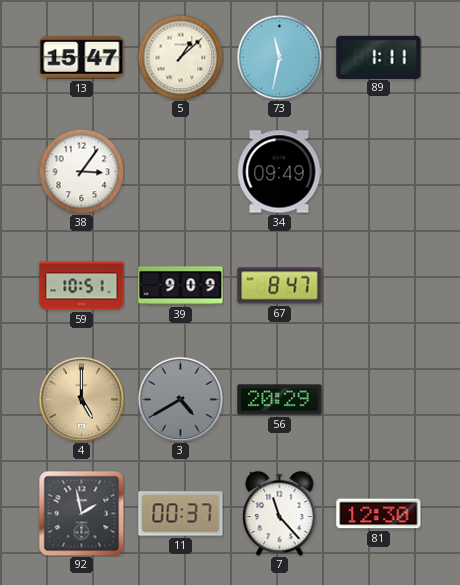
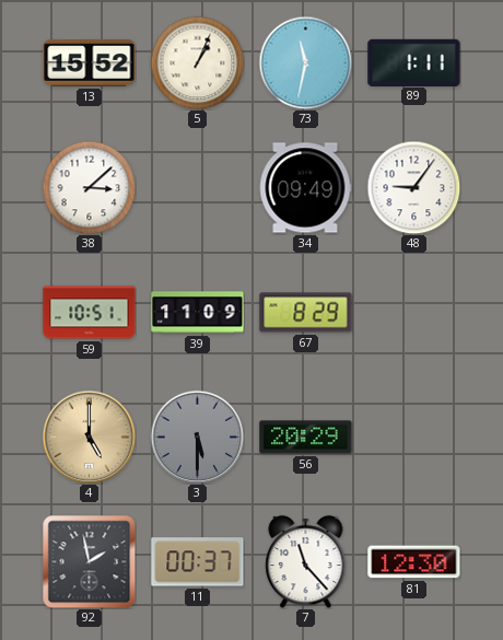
13: 15:47 -> 15:52 (90, 62)
5: 1:08 -> 1:04 (197, 62)
38: 3:06 -> 3:08 (89, 187)
48: none -> 9:06 (413, 187)
39: 9:09 -> 11:09 (198, 313)
67: 8:47 -> 8:29 (306, 313)
3: 4:40 -> 5:30 (197, 437)
